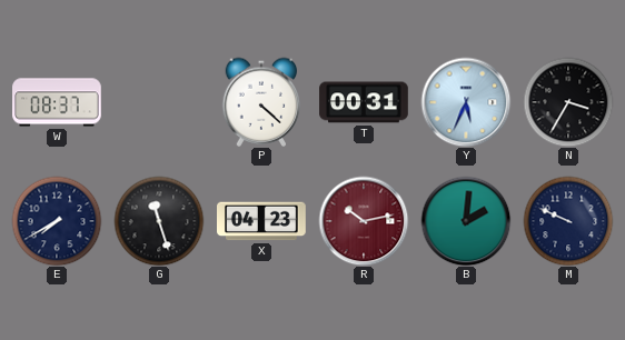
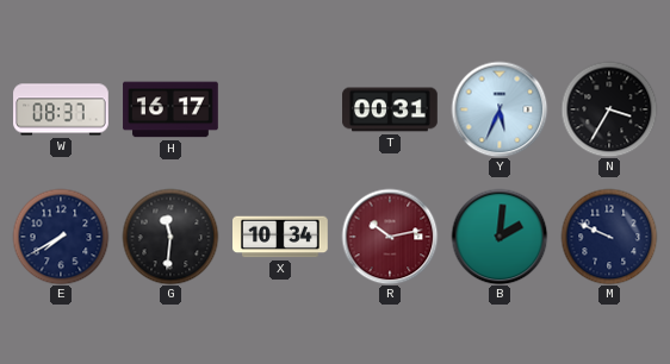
H: none -> 16:17 (170, 109)
P: 4:22 -> none (261, 102)
G: 11:27 -> 11:31 (170, 237)
X: 04:23 -> 10:34 (280, 237)
